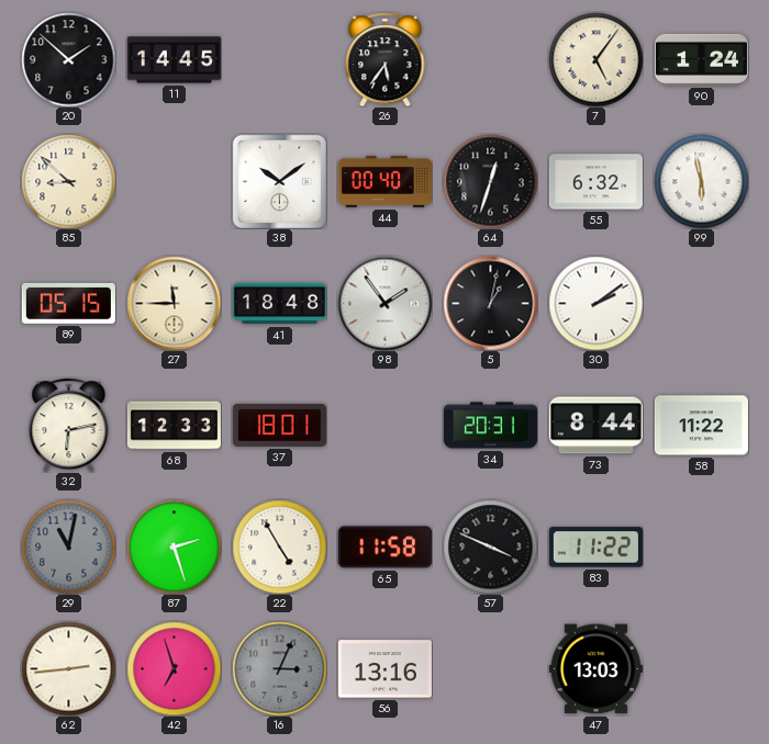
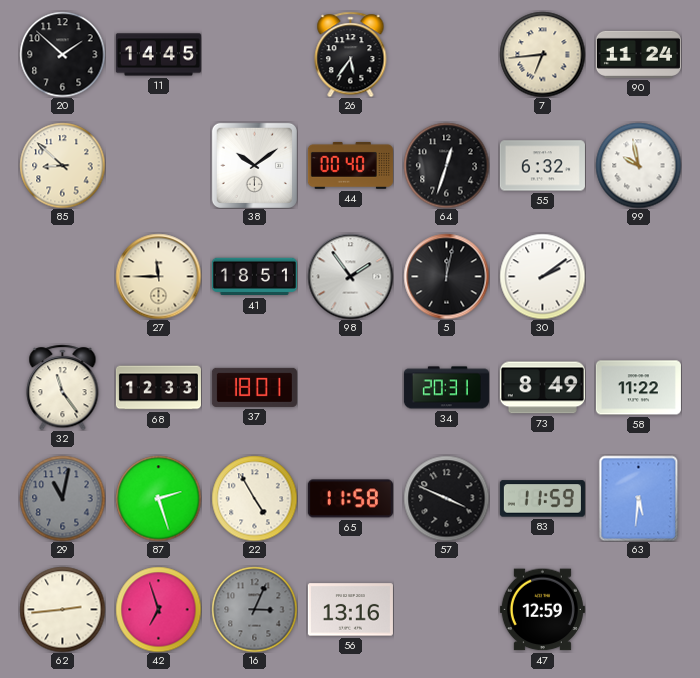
7: 5:06 -> 6:44 (542, 54)
90: 1:24 -> 11:24 (638, 54)
99: 5:58 -> 9:58 (638, 165)
89: 05:15 -> none (68, 303)
41: 18:48 -> 18:51 (254, 277)
5: 1:02 -> 12:02 (446, 276)
32: 6:13 -> 11:24 (63, 387)
73: 8:44 -> 8:49 (542, 388)
83: 11:22 -> 11:59 (542, 499)
63: none -> 5:31 (639, 498)
47: 13:03 -> 12:59 (542, 610)
